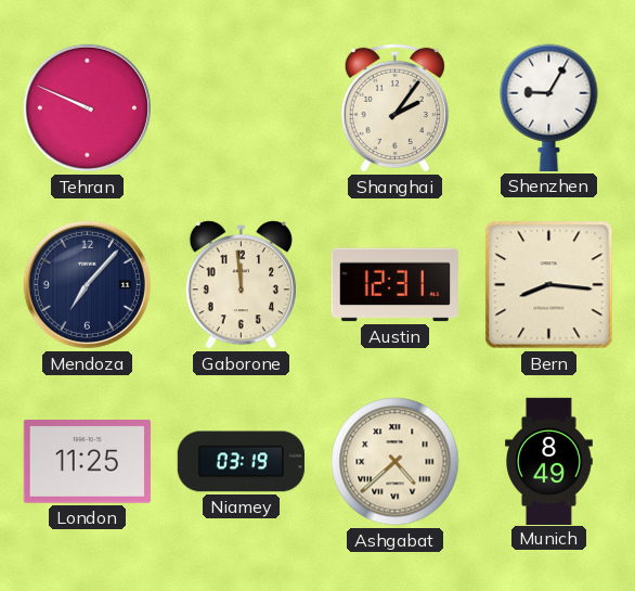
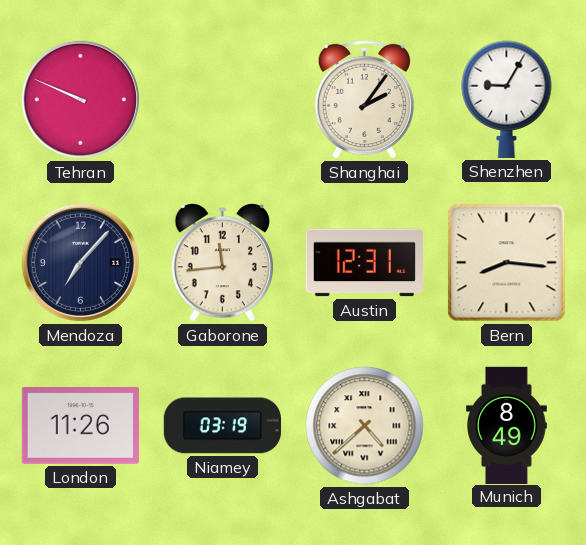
Gaborone: 11:59 -> 11:44 (222, 263)
London: 11:25 -> 11:26 (80, 426)
